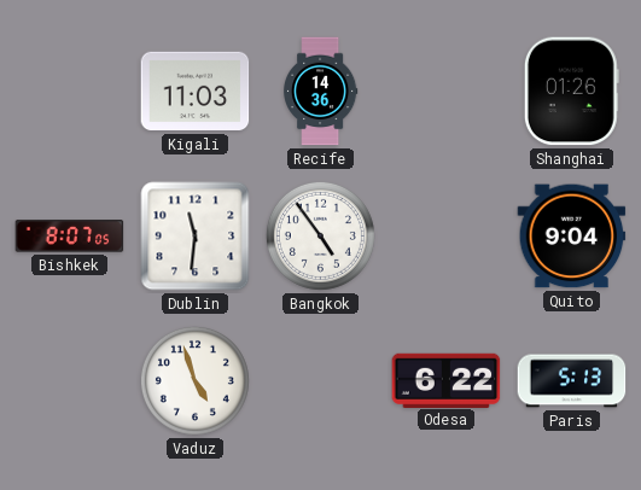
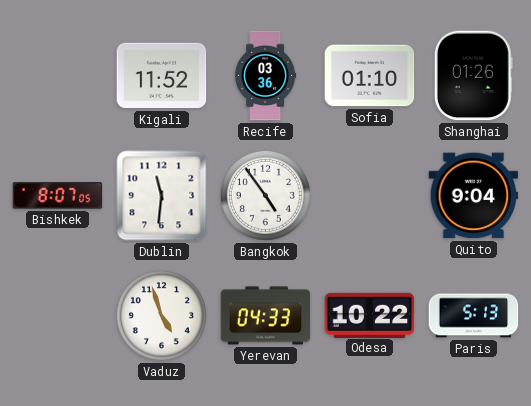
Kigali: 11:03 -> 11:52 (162, 76)
Recife: 14:36 -> 03:36 (266, 76)
Sofia: none -> 01:10 (370, 76)
Yerevan: none -> 04:33 (266, 316)
Odesa: 6:22 -> 10:22 (370, 315)
